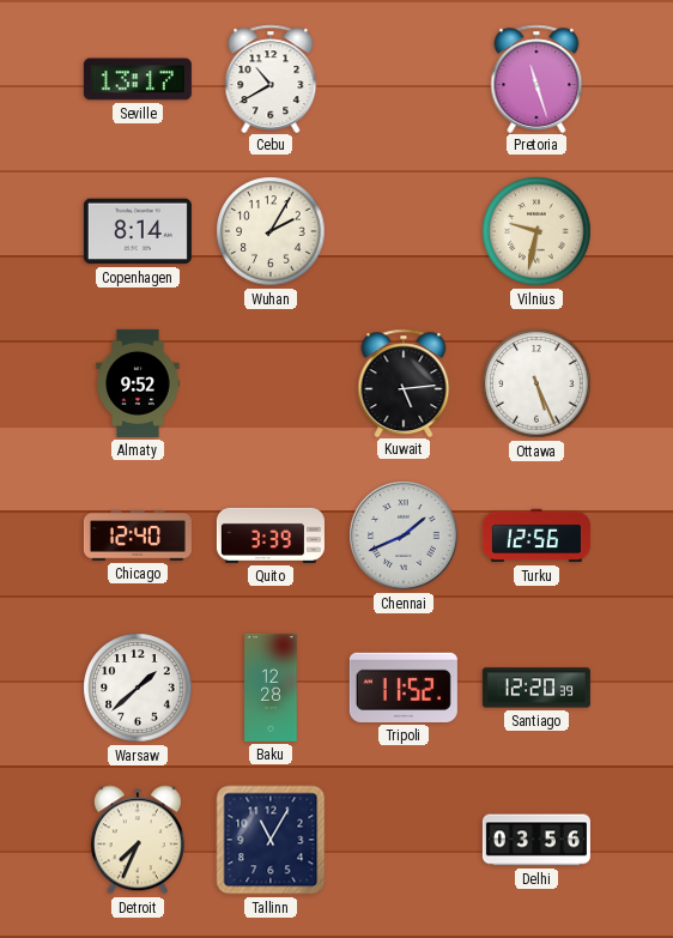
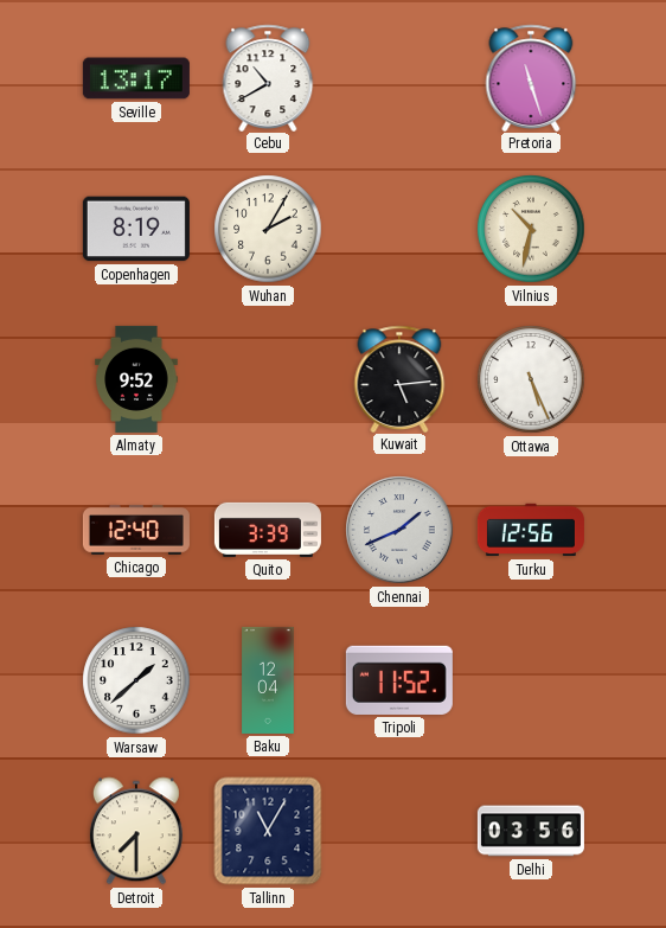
Copenhagen: 8:14 -> 8:19 (136, 229)
Vilnius: 9:32 -> 10:32 (531, 229)
Baku: 12:28 -> 12:04 (268, 680)
Santiago: 12:20 -> none (536, 688)
Detroit: 7:34 -> 7:30 (136, 831)
